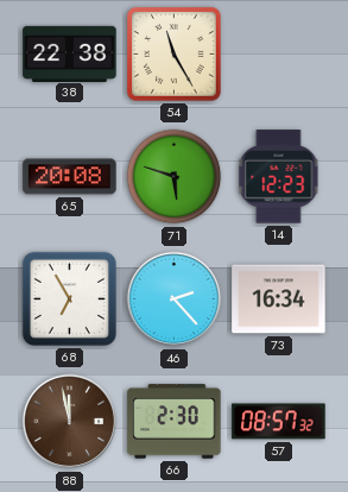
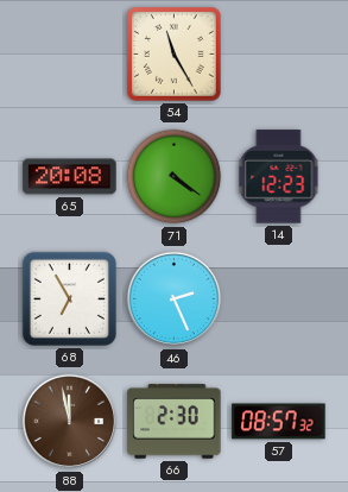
38: 22:38 -> none (70, 53)
71: 5:48 -> 4:21 (175, 177)
46: 2:23 -> 2:26 (175, 299)
73: 16:34 -> none (279, 299)
